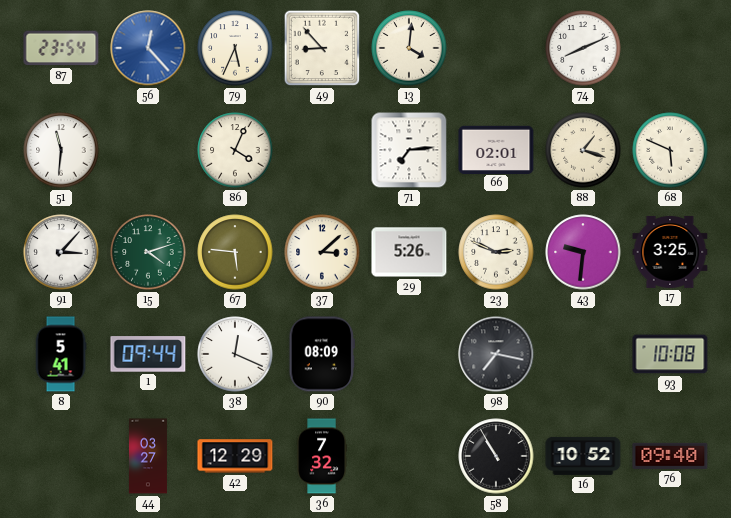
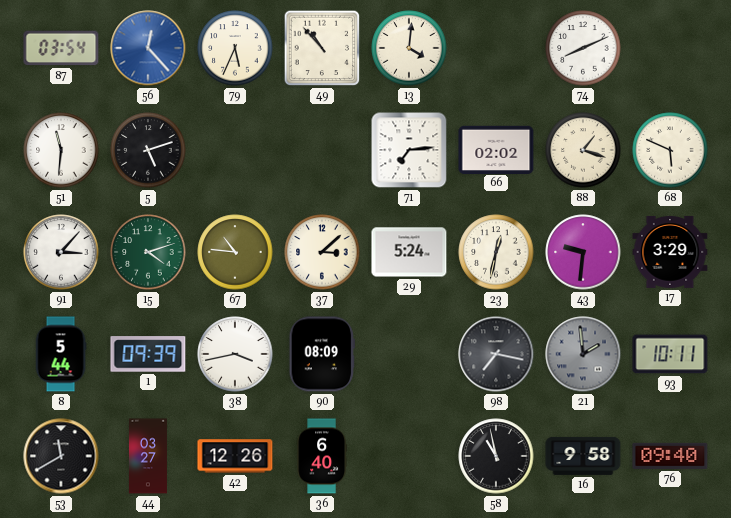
87: 23:54 -> 03:54 (61, 48)
49: 8:53 -> 10:53 (322, 48)
5: none -> 5:12 (148, 150)
86: 4:04 -> none (235, 150)
66: 02:01 -> 02:02 (496, 149)
67: 5:46 -> 10:46 (235, 252)
29: 5:26 -> 5:24 (409, 252)
23: 2:49 -> 12:32 (496, 252)
17: 3:25 -> 3:29 (670, 252)
8: 5:41 -> 5:44 (61, 354)
1: 09:44 -> 09:39 (148, 354)
38: 12:19 -> 3:43 (235, 354)
21: none -> 1:59 (583, 354)
93: 10:08 -> 10:11 (670, 354)
53: none -> 11:40 (61, 456)
42: 12:29 -> 12:26 (235, 456)
36: 7:32 -> 6:40 (321, 456)
58: 10:55 -> 10:58 (496, 456)
16: 10:52 -> 9:58 (583, 456)
